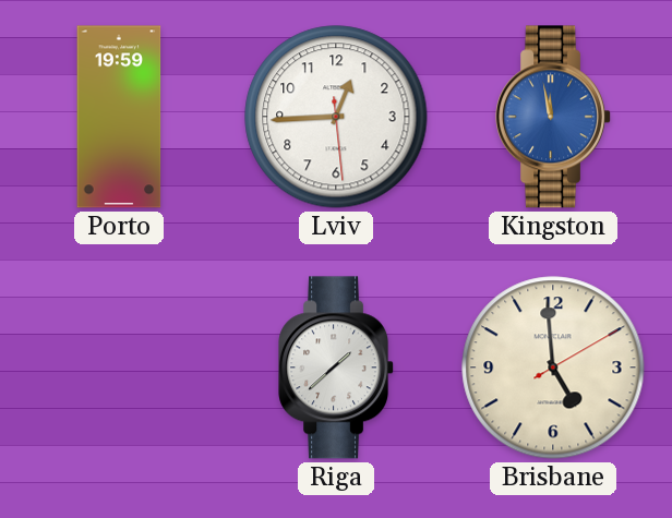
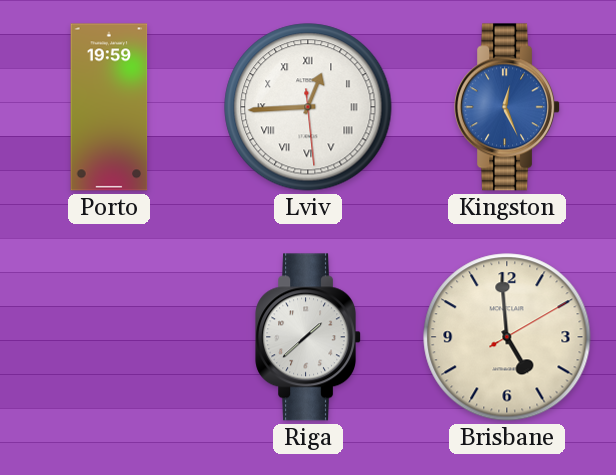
Lviv numerals: Arabic -> Roman (308, 107)
Kingston: 11:58 -> 12:26 (508, 107)
